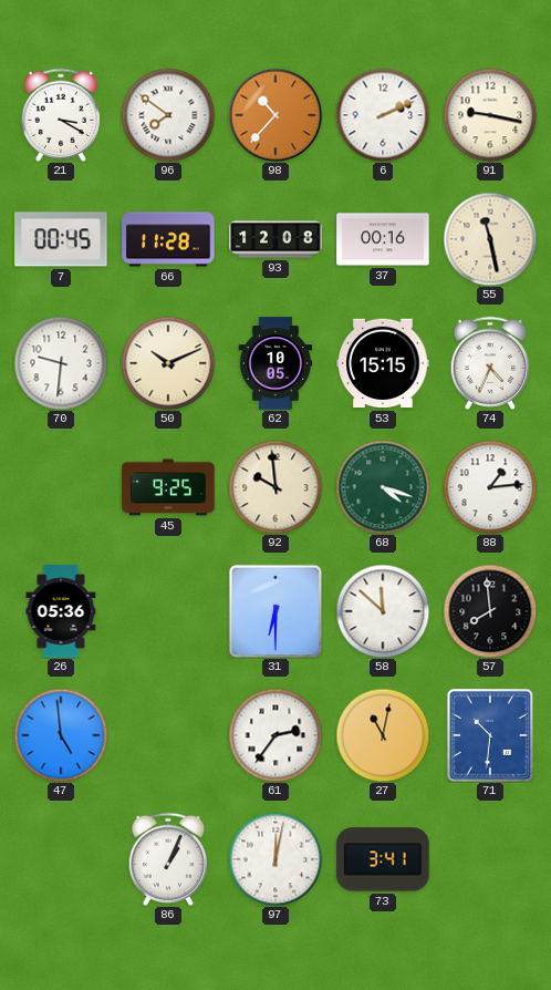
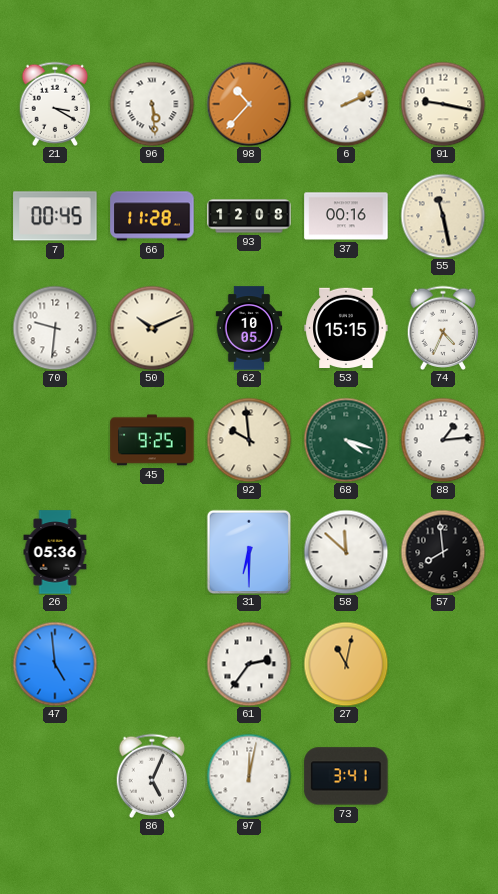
96: 7:51 -> 5:29 (152, 104)
71: 10:31 -> none (490, 735)
86: 1:04 -> 5:04 (152, 775)
